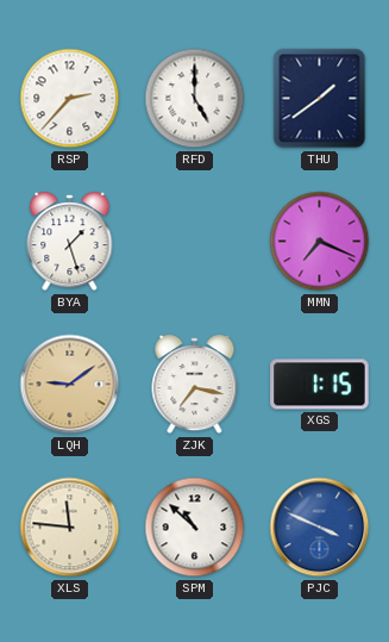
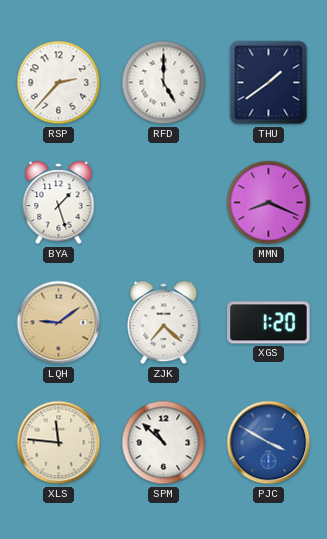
MMN: 7:19 -> 8:19 (269, 203)
ZJK: 7:17 -> 7:22 (164, 323)
XGS: 1:15 -> 1:20 (269, 323)
PJC: 3:49 -> 3:50 (269, 443)
